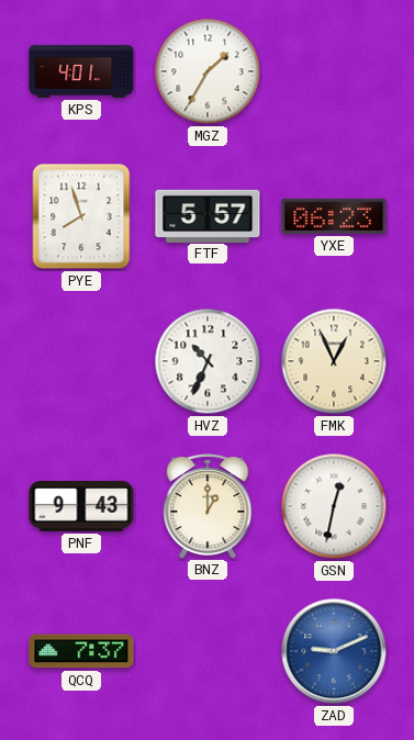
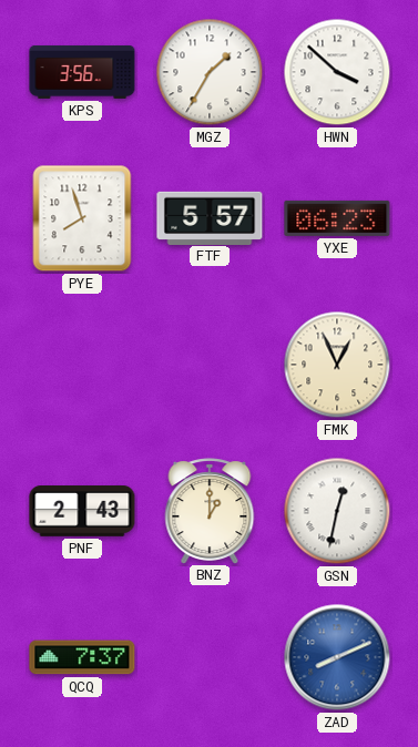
KPS: 4:01 -> 3:56 (82, 72)
HWN: none -> 3:52 (337, 72)
HVZ: 10:34 -> none (208, 361)
PNF: 9:43 -> 2:43 (82, 512)
ZAD: 9:11 -> 8:11 (337, 657)
